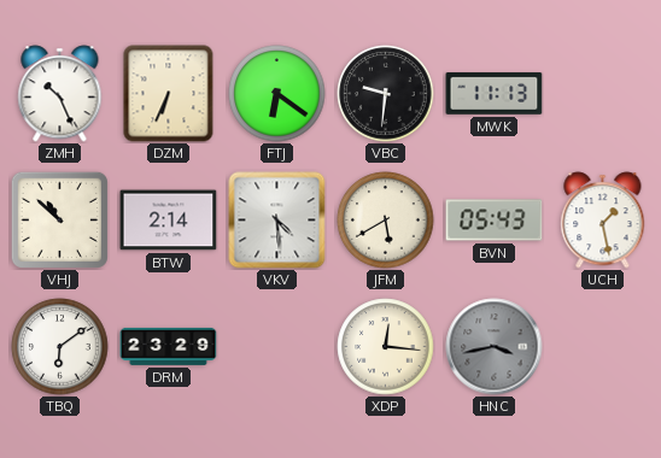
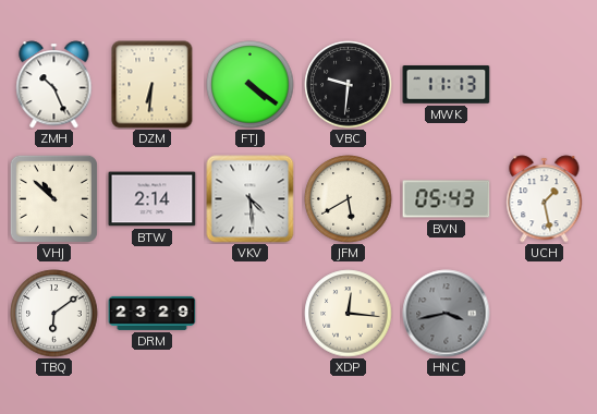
DZM: 6:34 -> 6:31 (153, 85)
FTJ: 6:21 -> 4:21 (251, 85)
